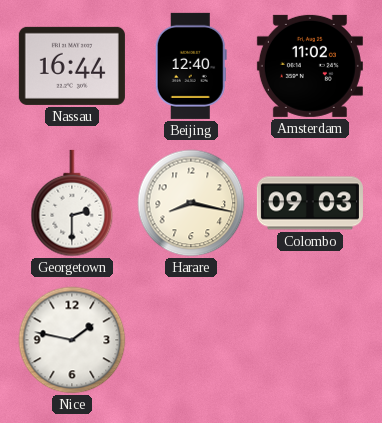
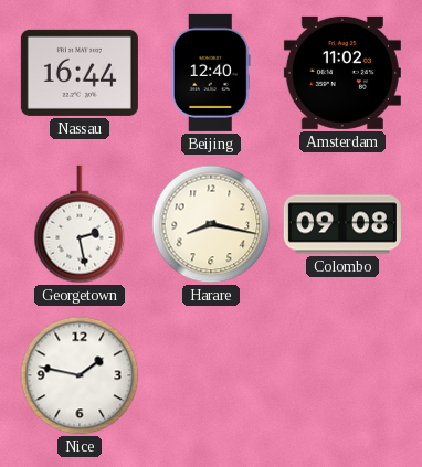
Georgetown: 2:30 -> 2:28 (80, 224)
Colombo: 09:03 -> 09:08 (342, 224)
